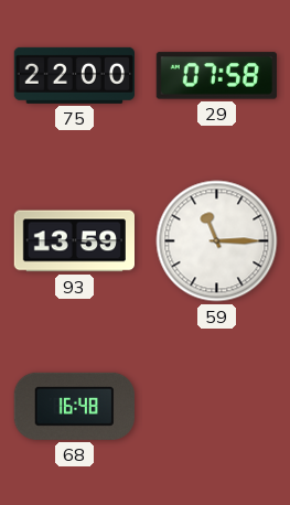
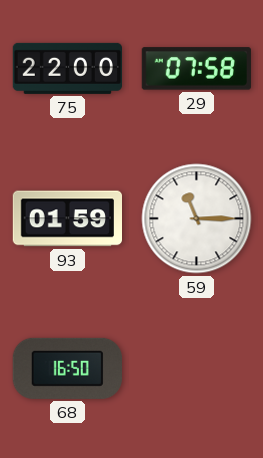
93: 13:59 -> 01:59 (67, 219)
68: 16:48 -> 16:50 (67, 368)
